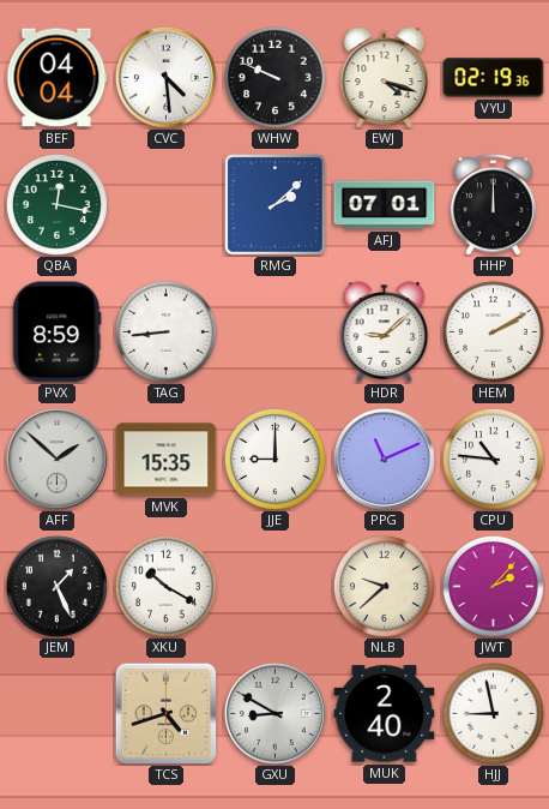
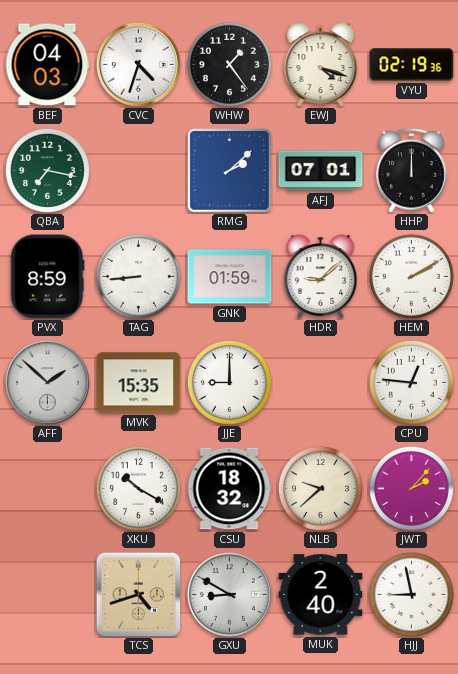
BEF: 04:04 -> 04:03 (47, 65)
CVC: 4:29 -> 4:33 (139, 65)
WHW: 9:49 -> 1:24 (229, 64)
QBA: 12:17 -> 7:17 (47, 170)
GNK: none -> 01:59 (230, 277)
PPG: 11:11 -> none (385, 460)
CPU: 10:46 -> 12:46 (411, 382)
JEM: 1:26 -> none (56, 586)
CSU: none -> 18:32 (229, 489)
